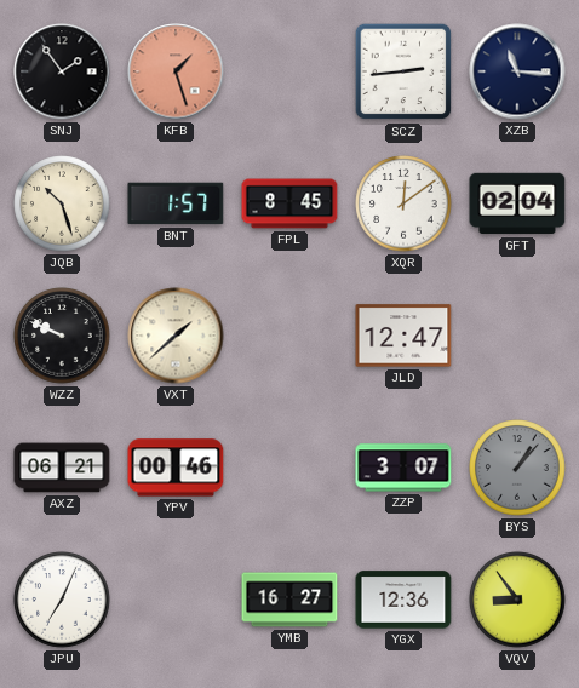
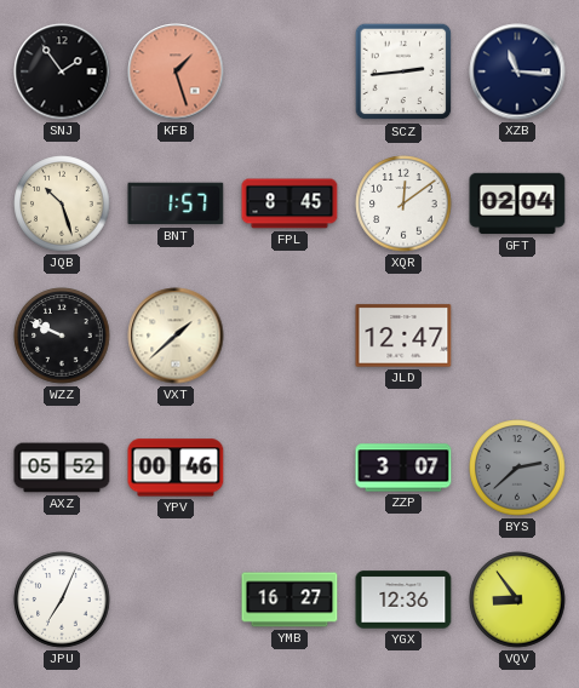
AXZ: 06:21 -> 05:52 (62, 468)
BYS: 1:07 -> 2:38 (517, 468)
